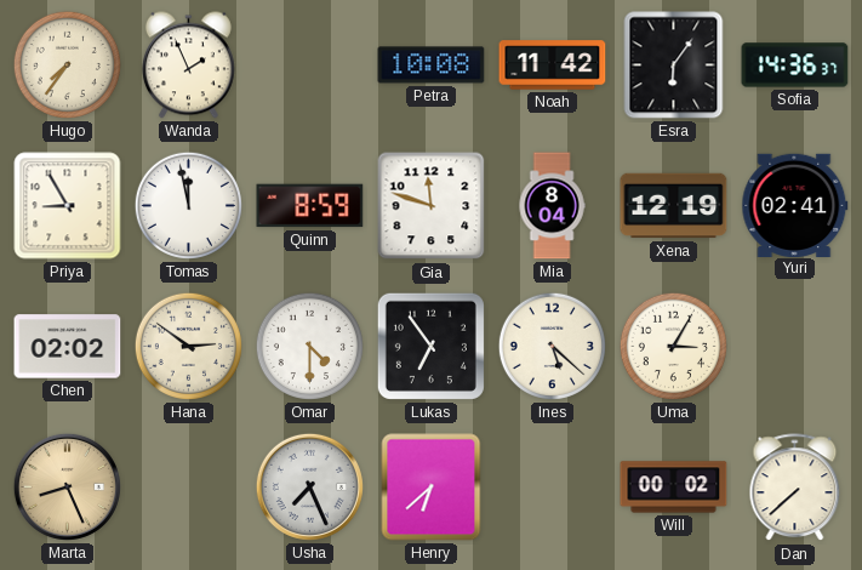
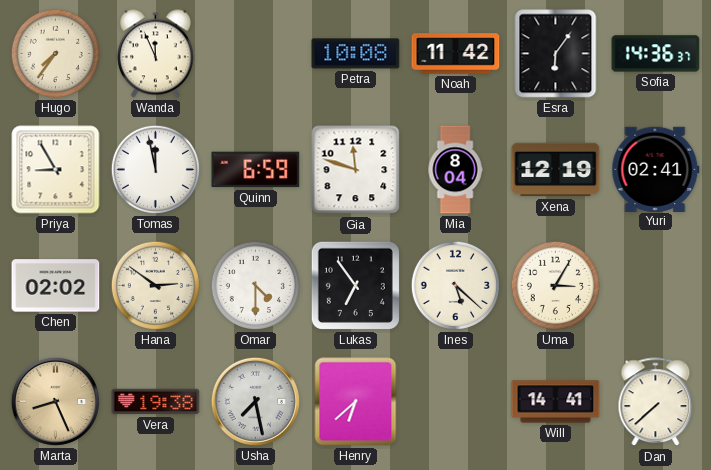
Wanda: 1:56 -> 11:56 (155, 54)
Quinn: 8:59 -> 6:59 (256, 170)
Vera: none -> 19:38 (156, 402)
Usha: 7:26 -> 7:28 (255, 401)
Will: 00:02 -> 14:41 (556, 402)
